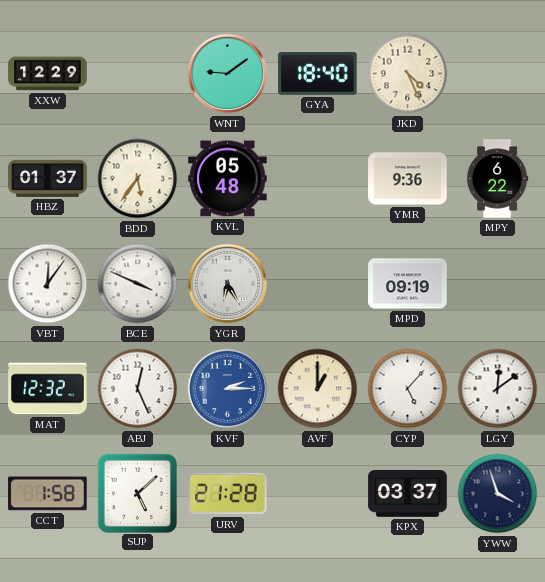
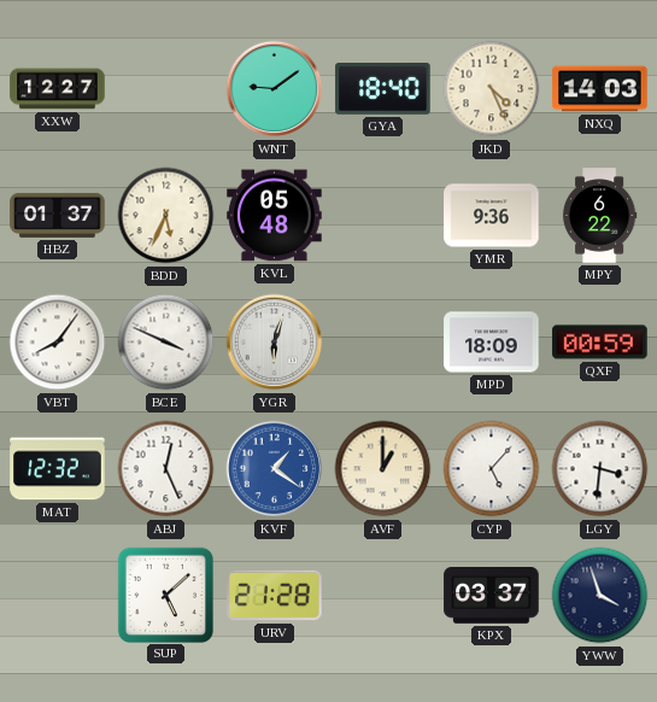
XXW: 12:29 -> 12:27 (58, 89)
NXQ: none -> 14:03 (600, 89)
BDD: 5:36 -> 5:34 (166, 216)
VBT: 12:06 -> 8:06 (58, 343)
YGR: 6:25 -> 6:03 (275, 343)
MPD: 09:19 -> 18:09 (492, 343)
QXF: none -> 00:59 (600, 343)
KVF: 2:15 -> 1:21 (275, 469)
LGY: 12:09 -> 3:31 (600, 469)
CCT: 1:58 -> none (48, 494)
